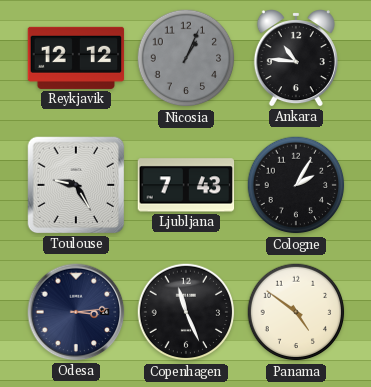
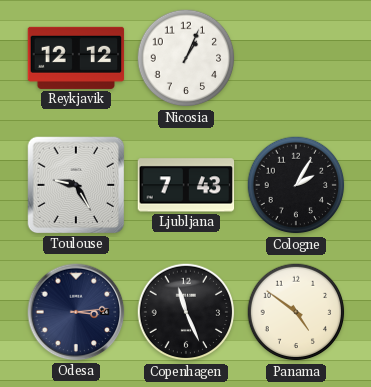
Nicosia dial: grey -> white (186, 58)
Ankara: 10:46 -> none (296, 58)
